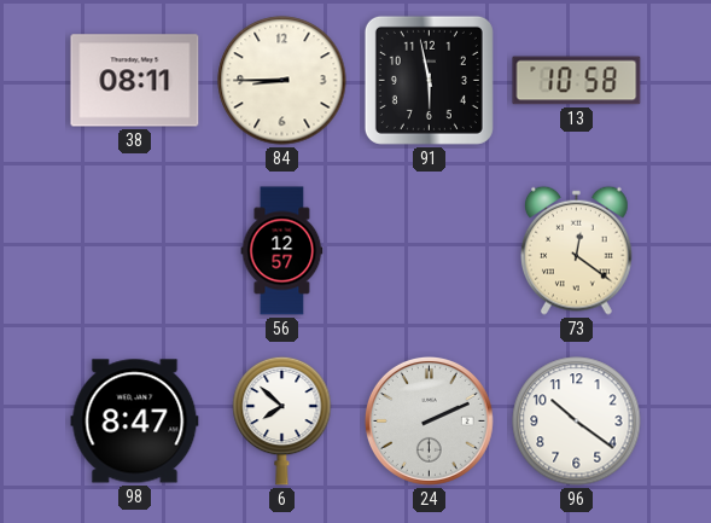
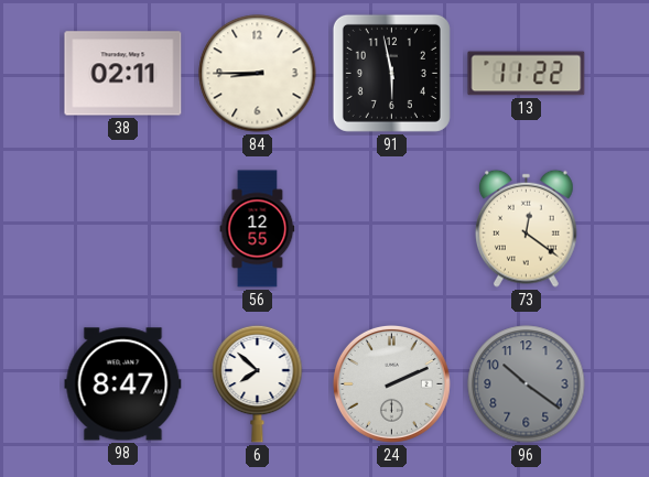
38: 08:11 -> 02:11 (123, 74)
13: 10:58 -> 11:22 (527, 74)
56: 12:57 -> 12:55 (258, 229)
96 dial: white -> grey (527, 384)
